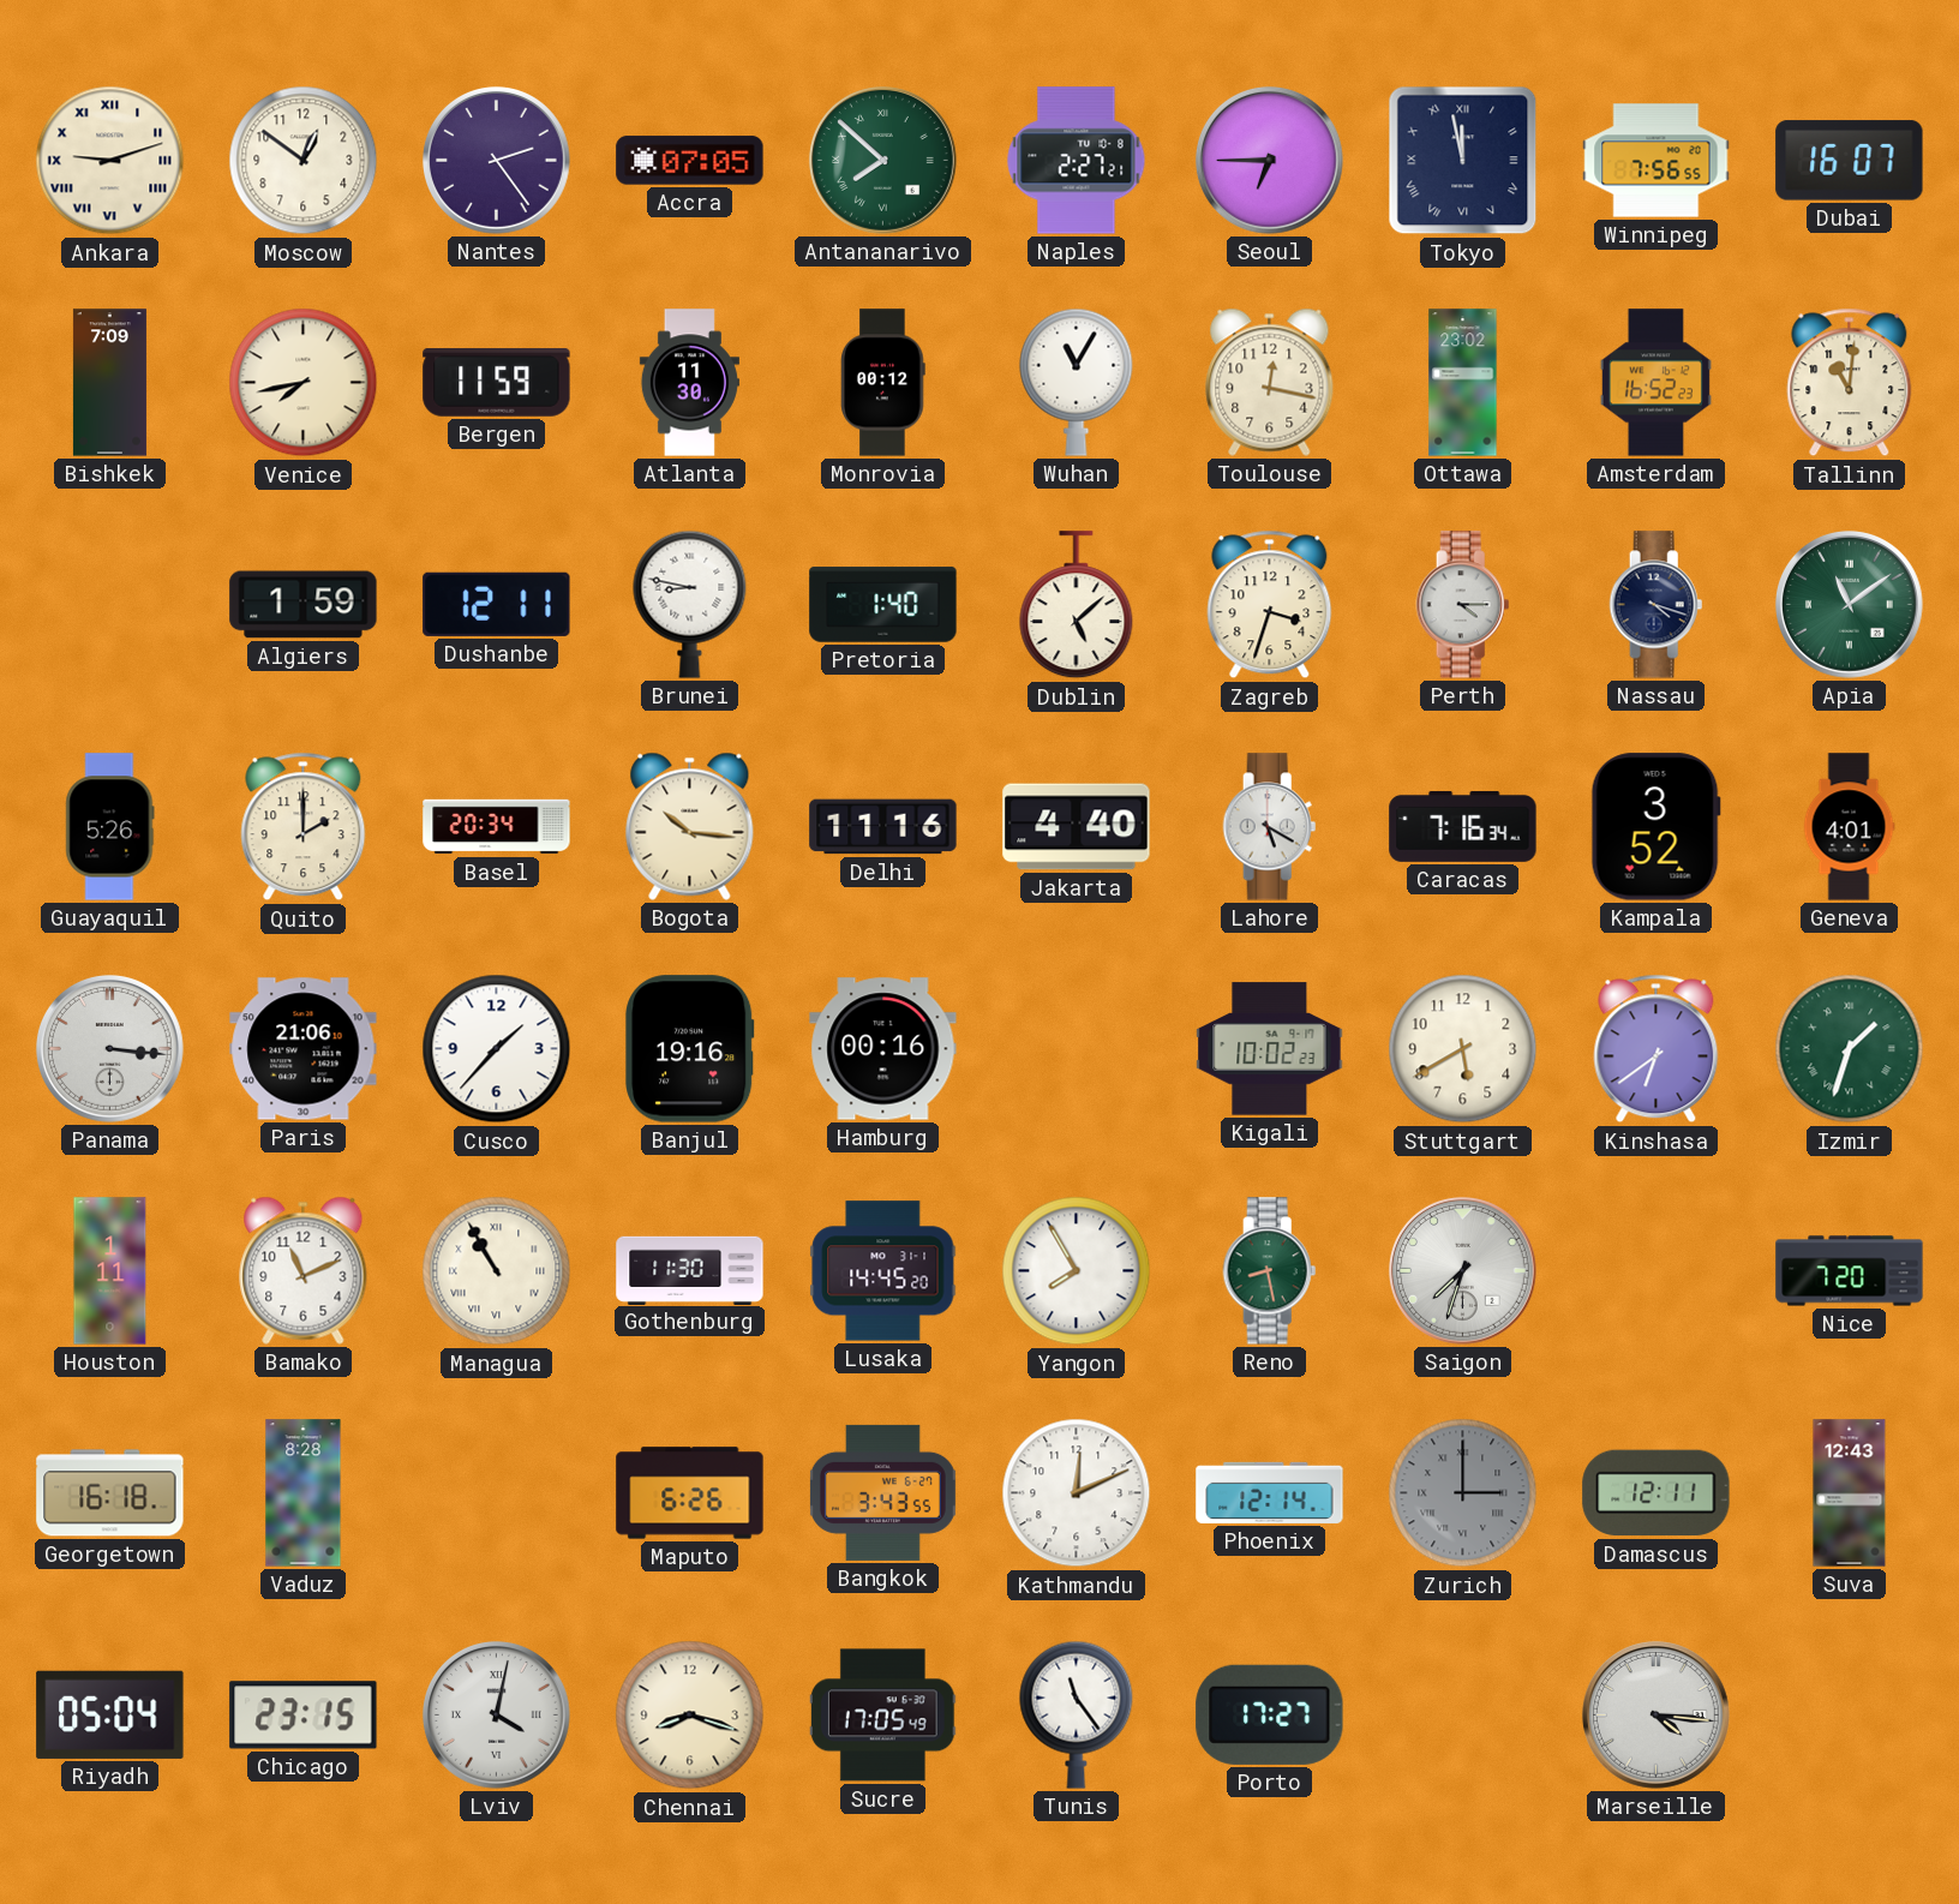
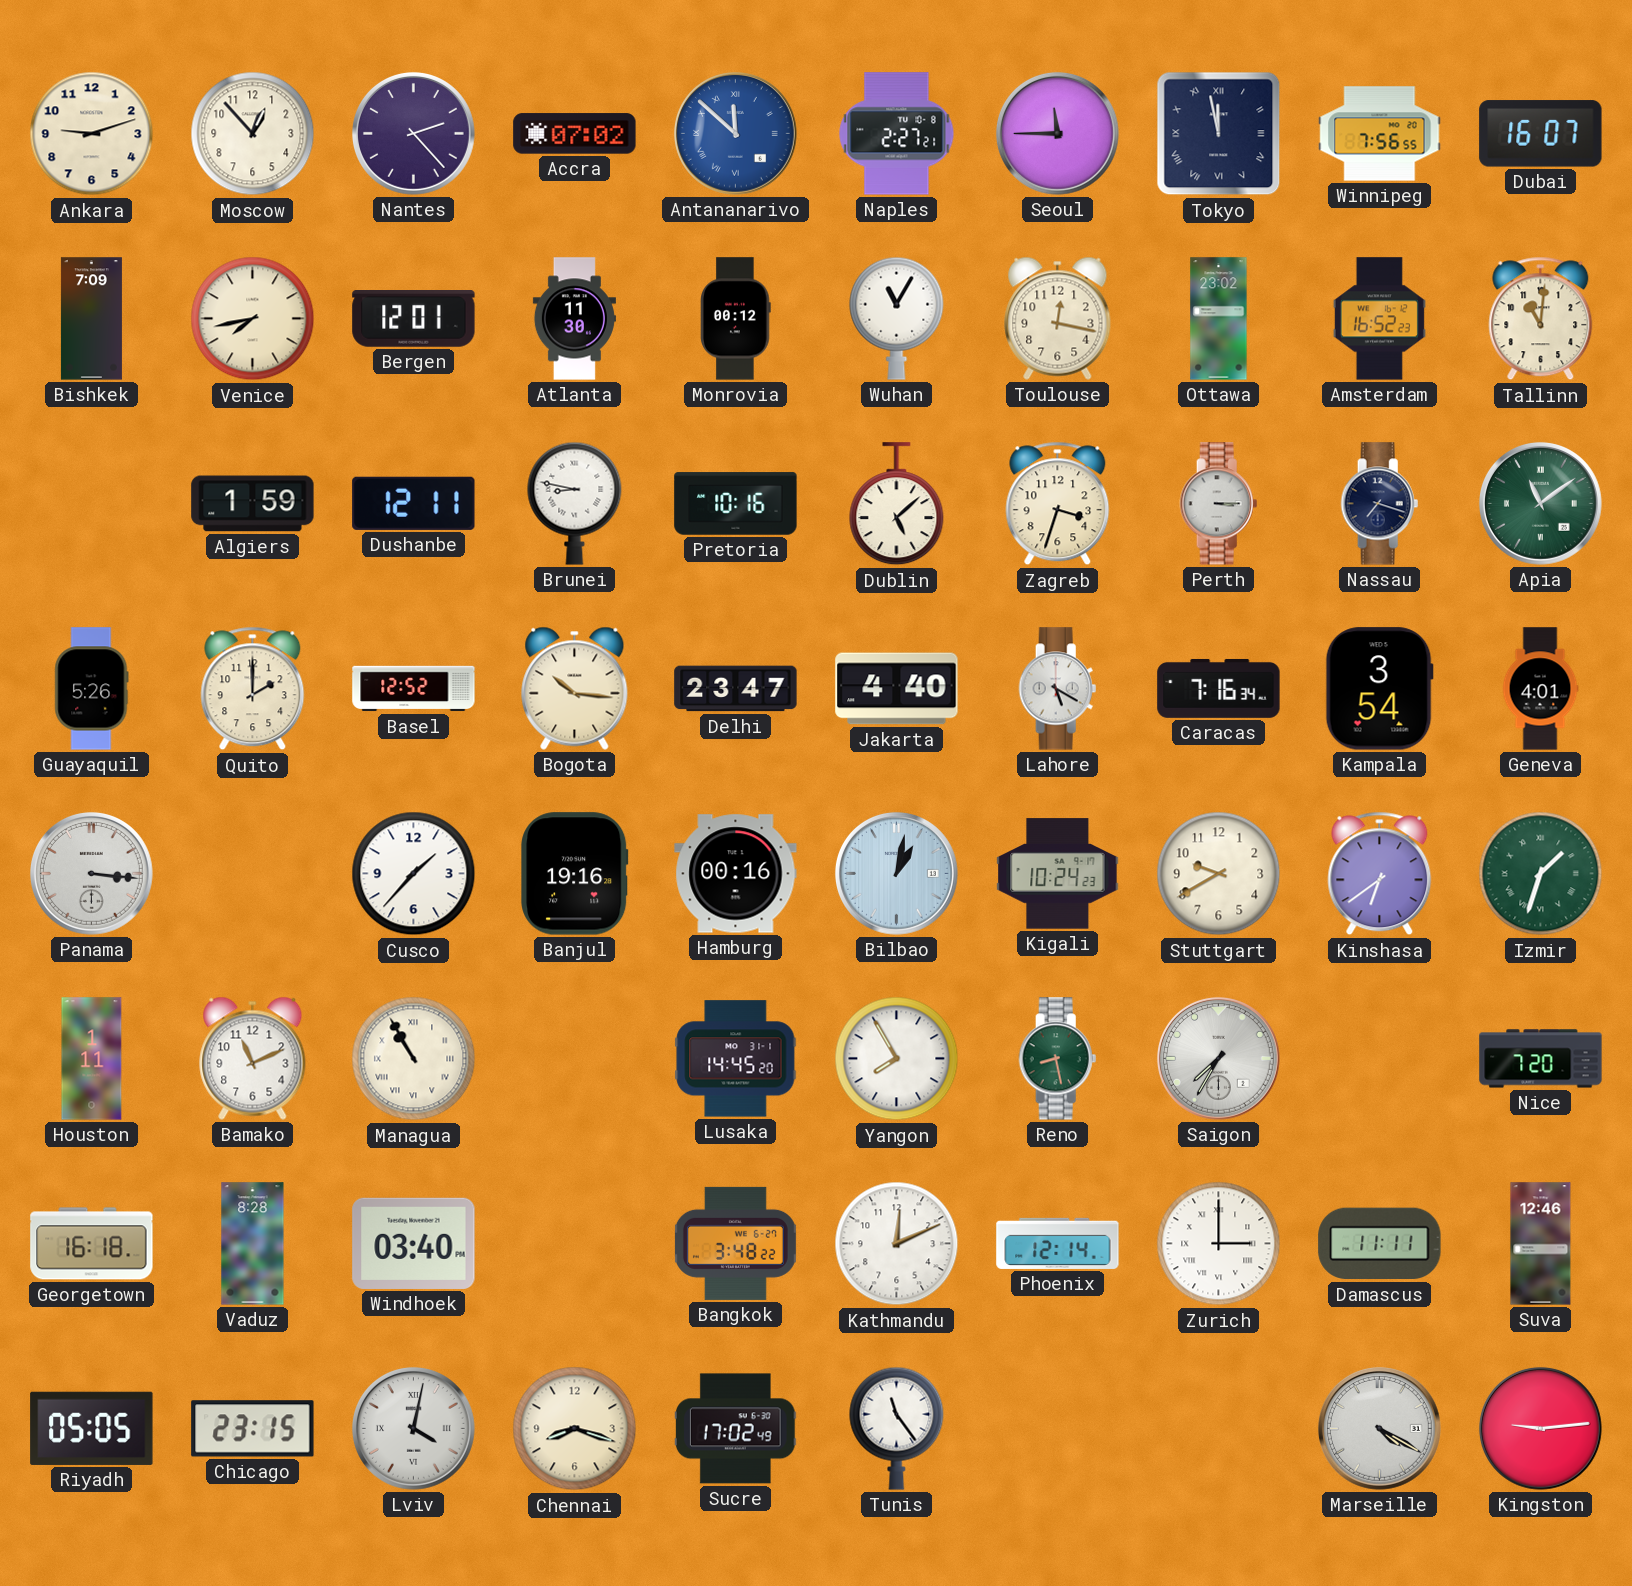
Ankara numerals: Roman -> Arabic (92, 134)
Moscow: 12:51 -> 12:53 (253, 134)
Nantes: 2:24 -> 2:23 (413, 133)
Accra: 07:05 -> 07:02 (575, 134)
Antananarivo: 7:52 -> 11:52 (735, 133)
Antananarivo dial: green -> blue (735, 133)
Seoul: 6:45 -> 11:45 (1057, 133)
Bergen: 11:59 -> 12:01 (414, 319)
Pretoria: 1:40 -> 10:16 (736, 504)
Perth: 4:15 -> 3:15 (1219, 504)
Nassau: 4:18 -> 7:18 (1380, 504)
Basel: 20:34 -> 12:52 (414, 689)
Delhi: 11:16 -> 23:47 (736, 689)
Kampala: 3:52 -> 3:54 (1379, 689)
Paris: 21:06 -> none (304, 1049)
Bilbao: none -> 1:02 (896, 873)
Kigali: 10:02 -> 10:24 (1058, 874)
Stuttgart: 5:40 -> 9:40 (1219, 874)
Gothenburg: 11:30 -> none (690, 1270)
Saigon: 7:33 -> 7:35 (1218, 1058)
Windhoek: none -> 03:40 (414, 1243)
Maputo: 6:26 -> none (690, 1493)
Bangkok: 3:43 -> 3:48 (735, 1243)
Zurich dial: grey -> white (1219, 1244)
Damascus: 12:11 -> 11:11 (1380, 1244)
Suva: 12:43 -> 12:46 (1541, 1244)
Riyadh: 05:04 -> 05:05 (92, 1428)
Sucre: 17:05 -> 17:02 (735, 1429)
Porto: 17:27 -> none (1270, 1714)
Marseille: 4:16 -> 4:20 (1379, 1428)
Kingston: none -> 9:14 (1540, 1428)
